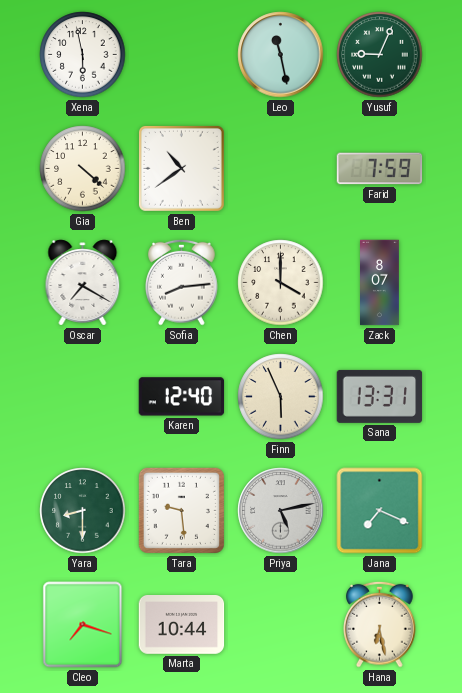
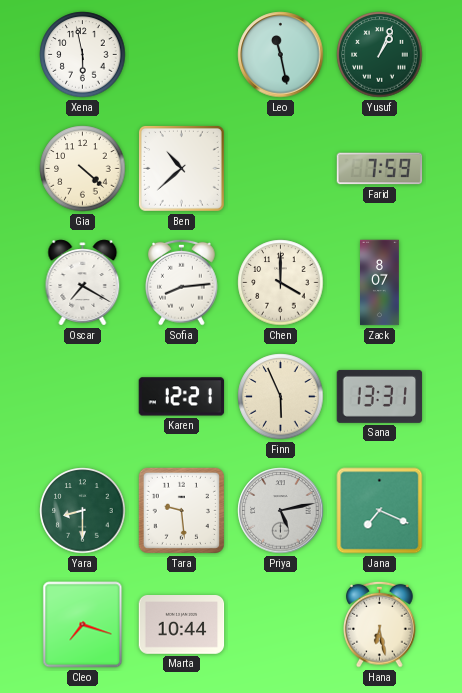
Yusuf: 9:04 -> 1:04 (380, 55)
Ben: 10:39 -> 10:38 (181, 168)
Karen: 12:40 -> 12:21 (182, 397)
